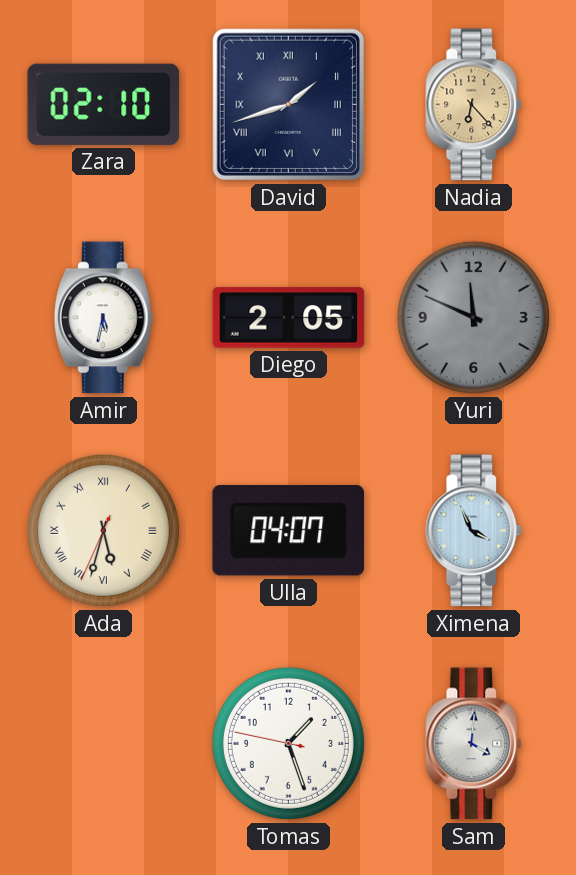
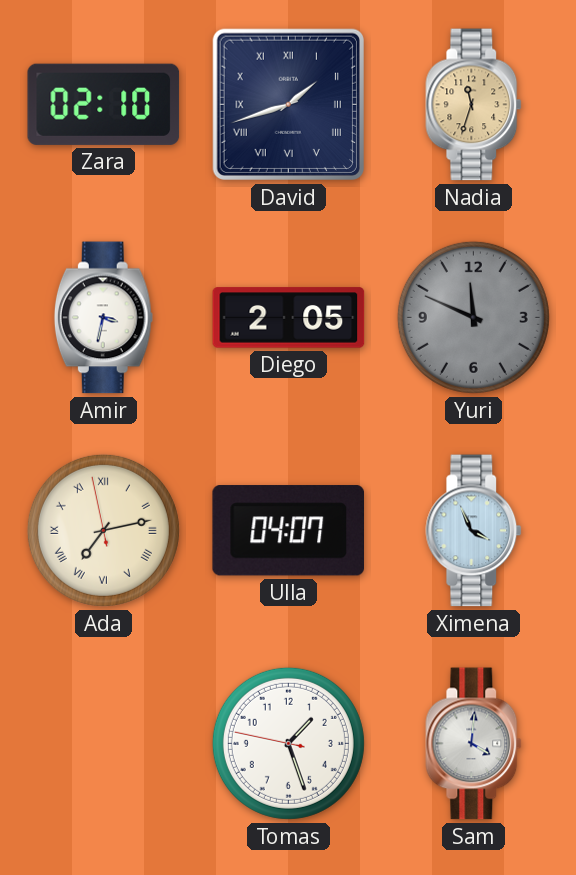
Nadia: 6:23 -> 11:33 (474, 105)
Amir: 5:32 -> 3:32 (103, 318)
Ada: 5:32 -> 7:12 (103, 530)
